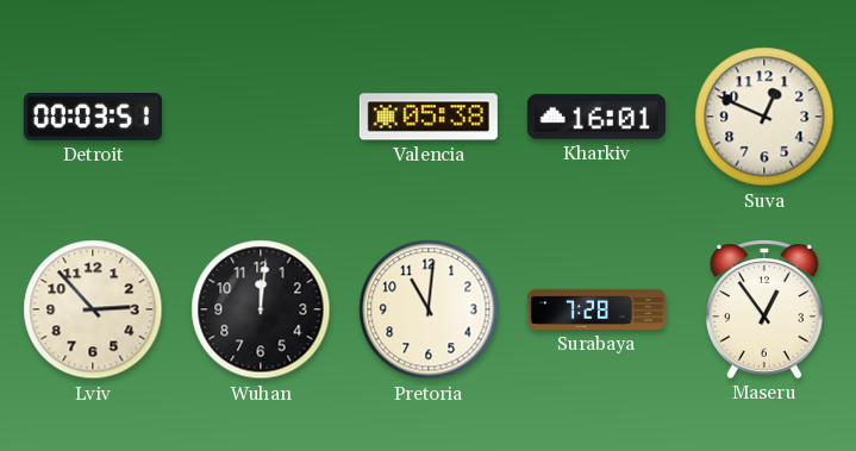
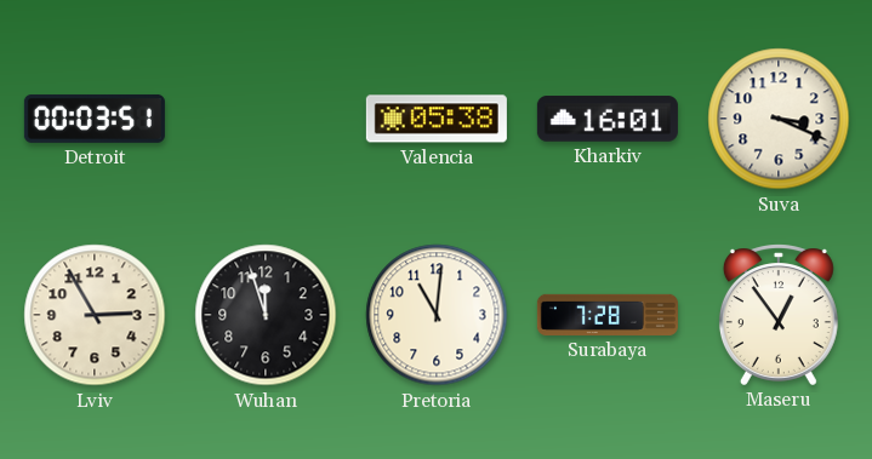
Suva: 12:49 -> 3:19 (779, 119)
Lviv: 2:53 -> 2:55 (95, 315)
Wuhan: 12:01 -> 11:57 (266, 315)
